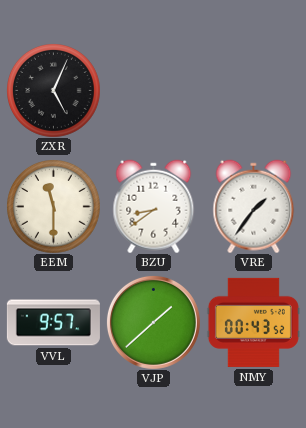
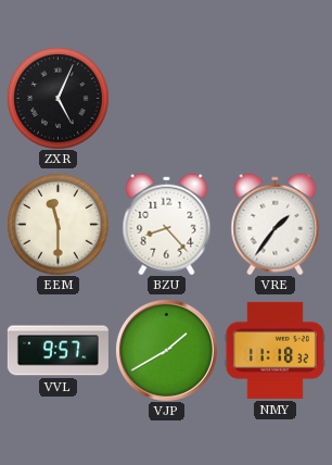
BZU: 8:39 -> 8:23 (167, 224)
VJP: 1:38 -> 1:40 (166, 350)
NMY: 00:43 -> 11:18 (274, 350)
